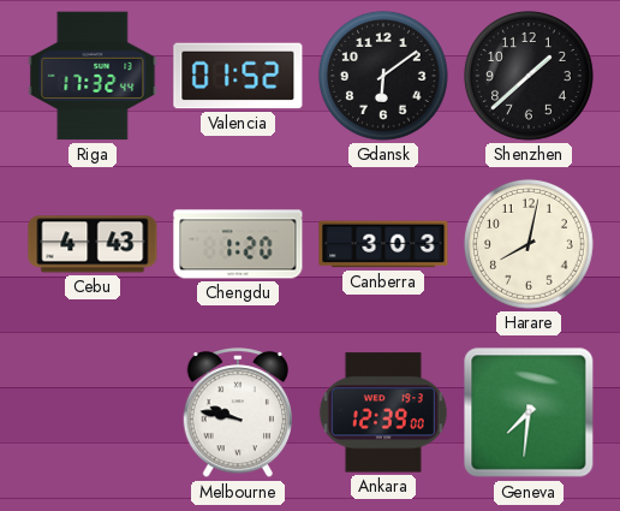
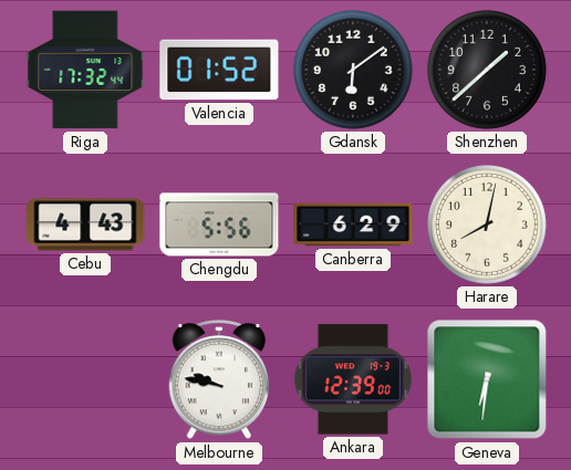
Chengdu: 1:20 -> 5:56 (219, 224)
Canberra: 3:03 -> 6:29 (353, 224)
Geneva: 7:31 -> 6:31 (487, 379)
